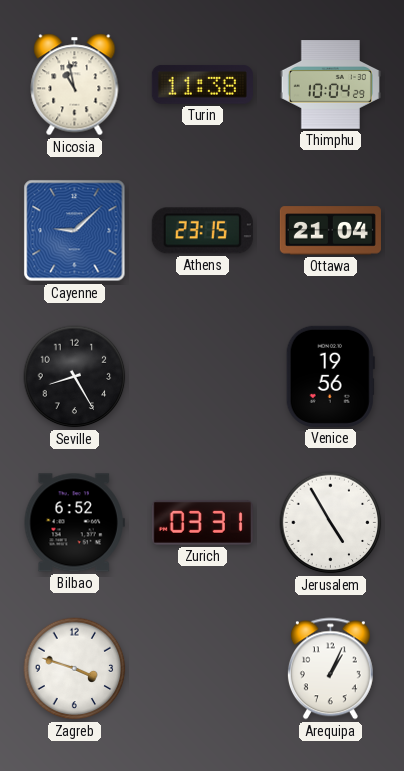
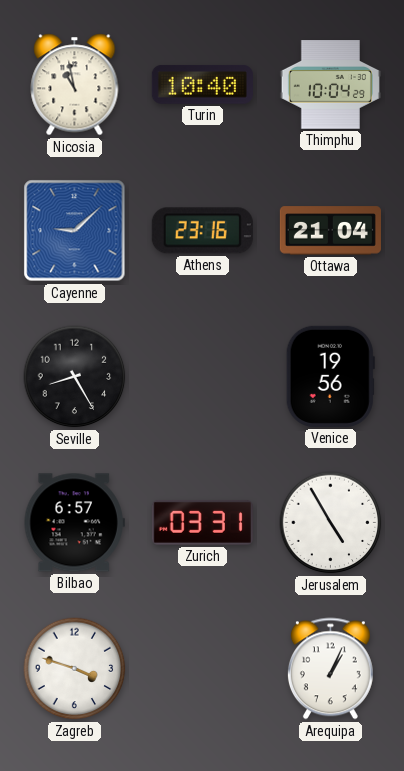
Turin: 11:38 -> 10:40 (202, 84)
Athens: 23:15 -> 23:16 (202, 231)
Bilbao: 6:52 -> 6:57 (74, 523)
